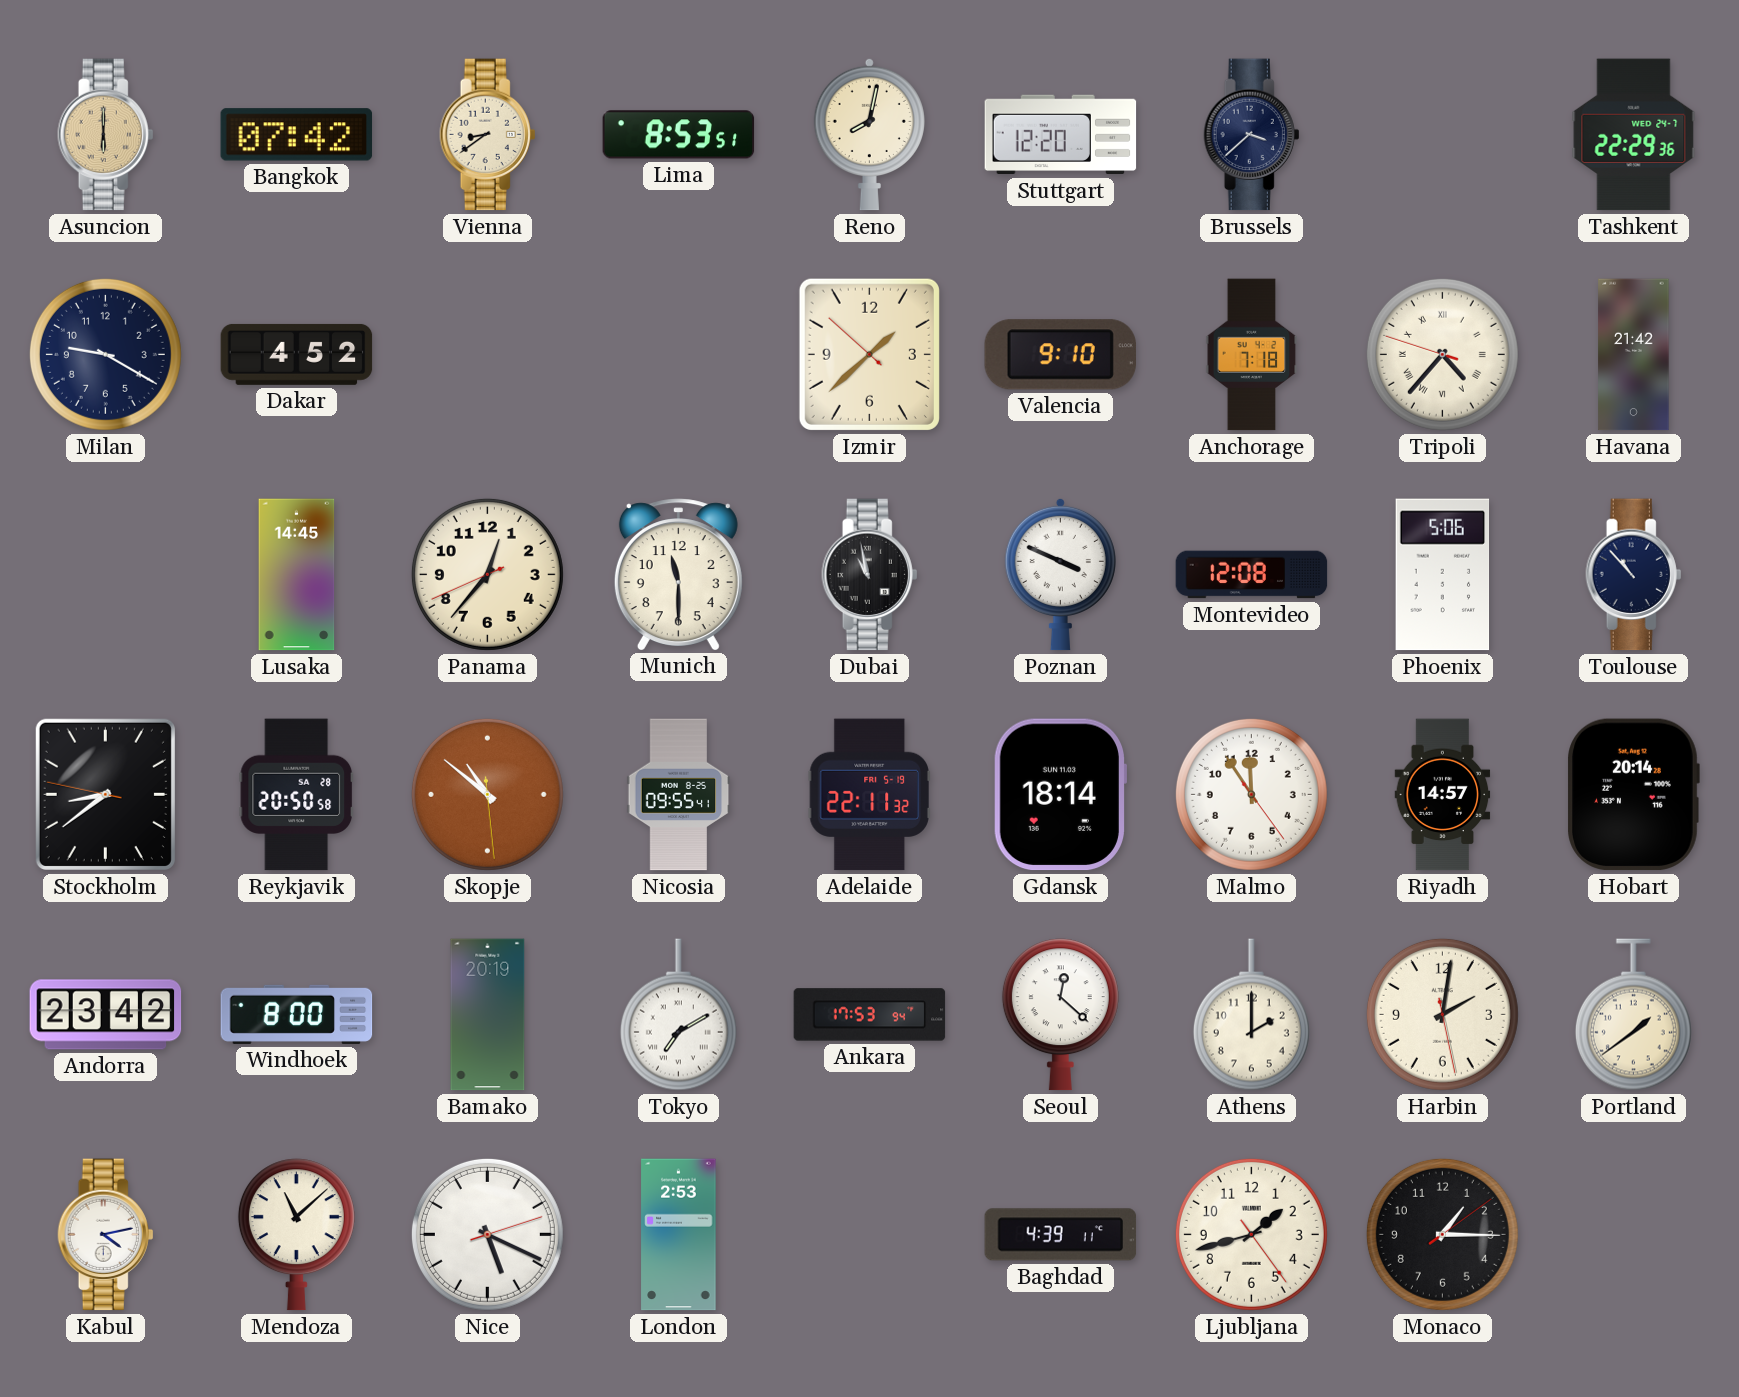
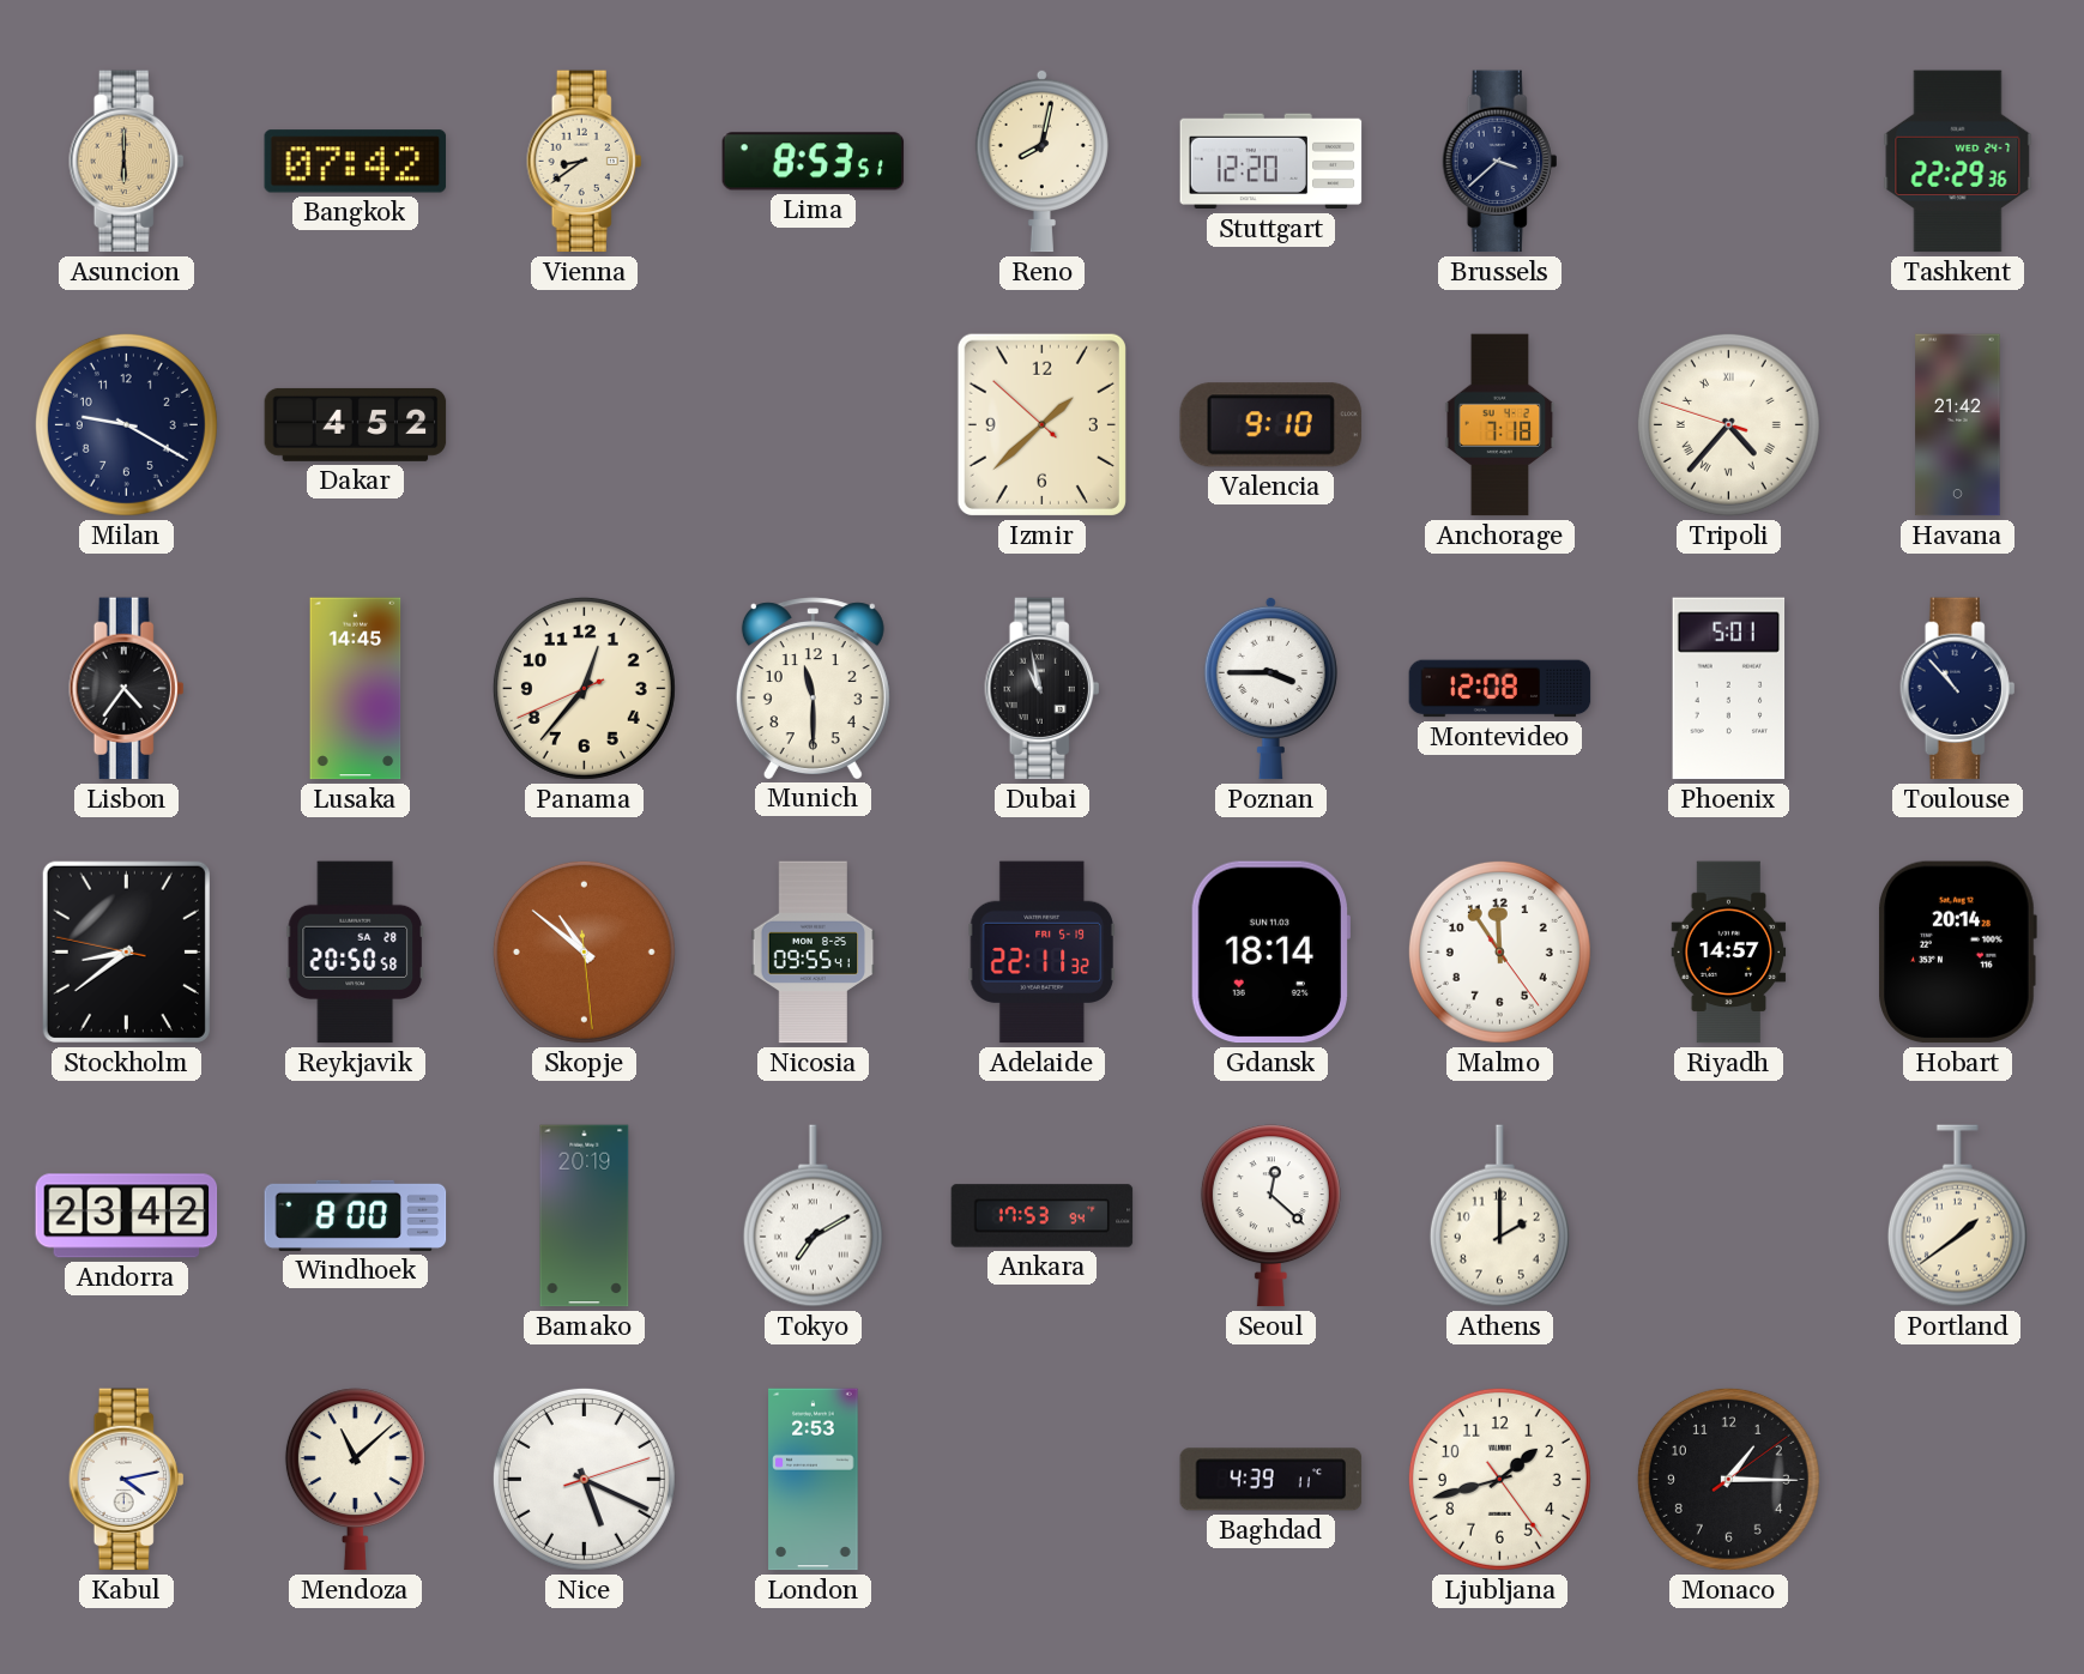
Lisbon: none -> 4:36 (127, 689)
Poznan: 3:49 -> 3:45 (1270, 688)
Phoenix: 5:06 -> 5:01 (1729, 689)
Harbin: 2:01 -> none (1442, 1014)
